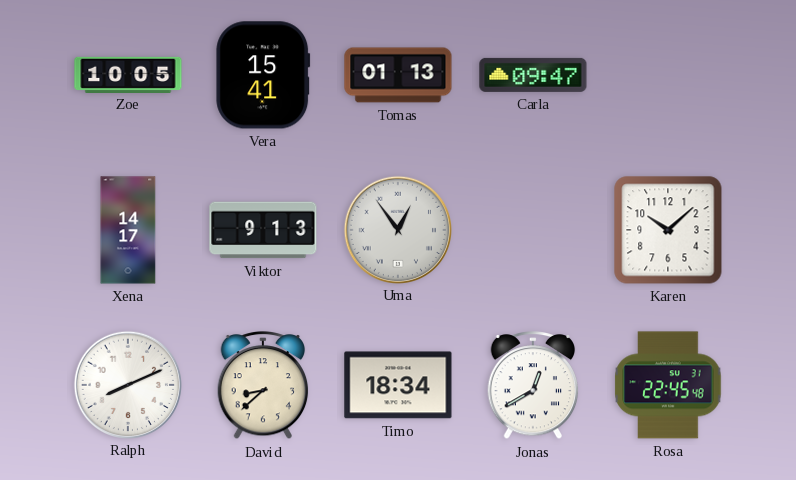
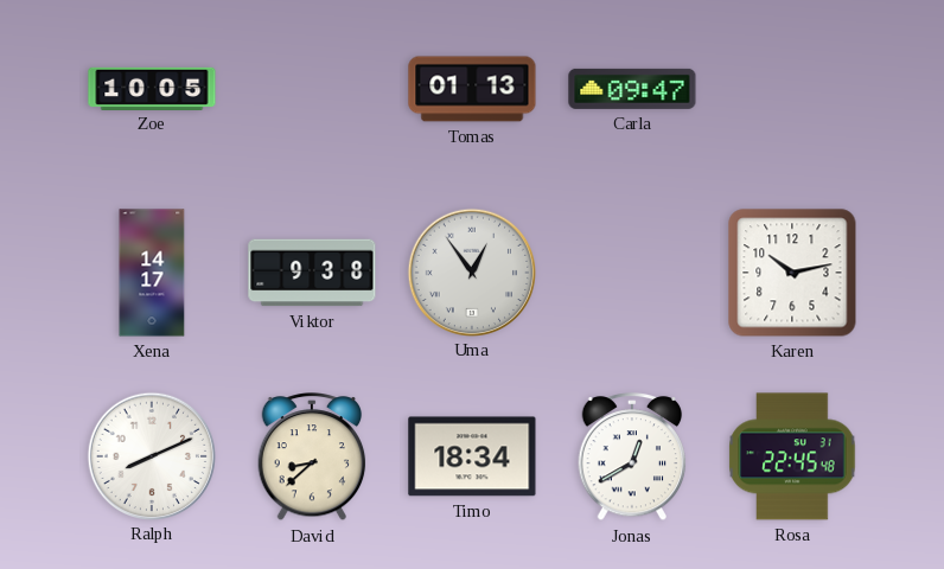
Vera: 15:41 -> none (263, 75)
Viktor: 9:13 -> 9:38 (312, 273)
Karen: 10:08 -> 10:13 (792, 273)
